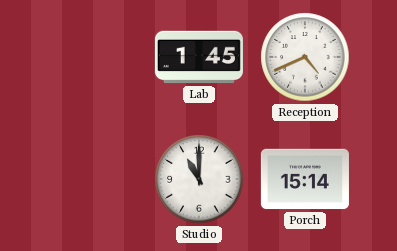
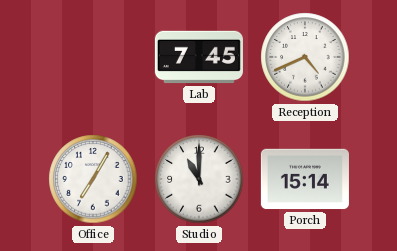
Lab: 1:45 -> 7:45 (199, 57)
Office: none -> 7:05 (93, 179)
